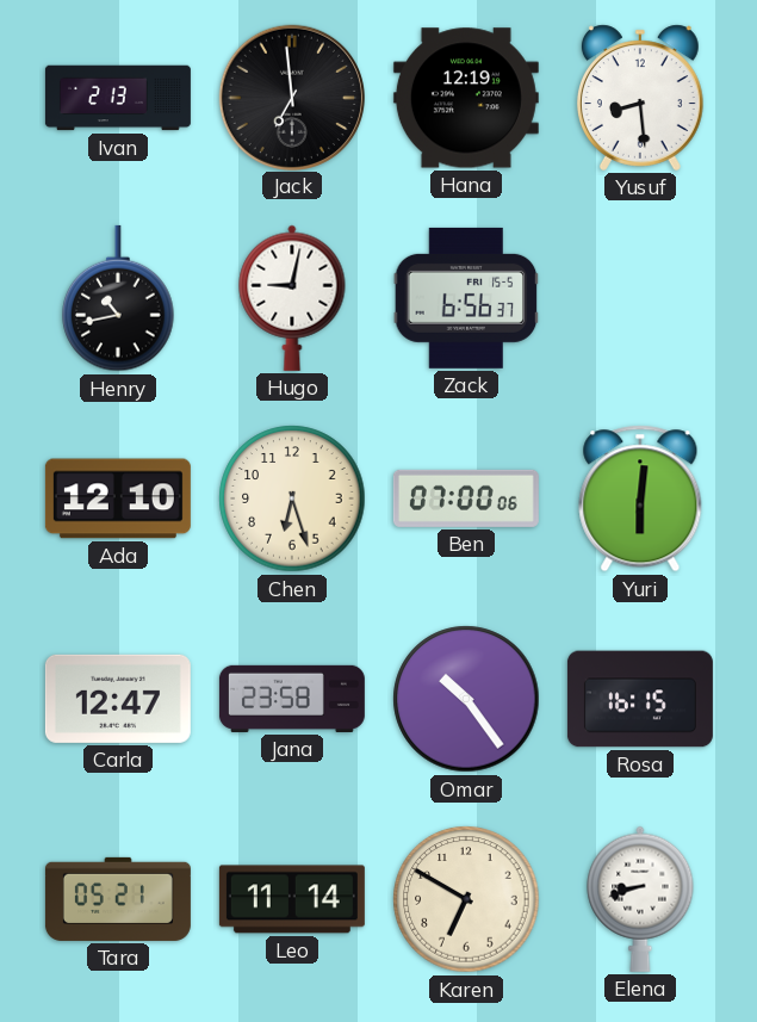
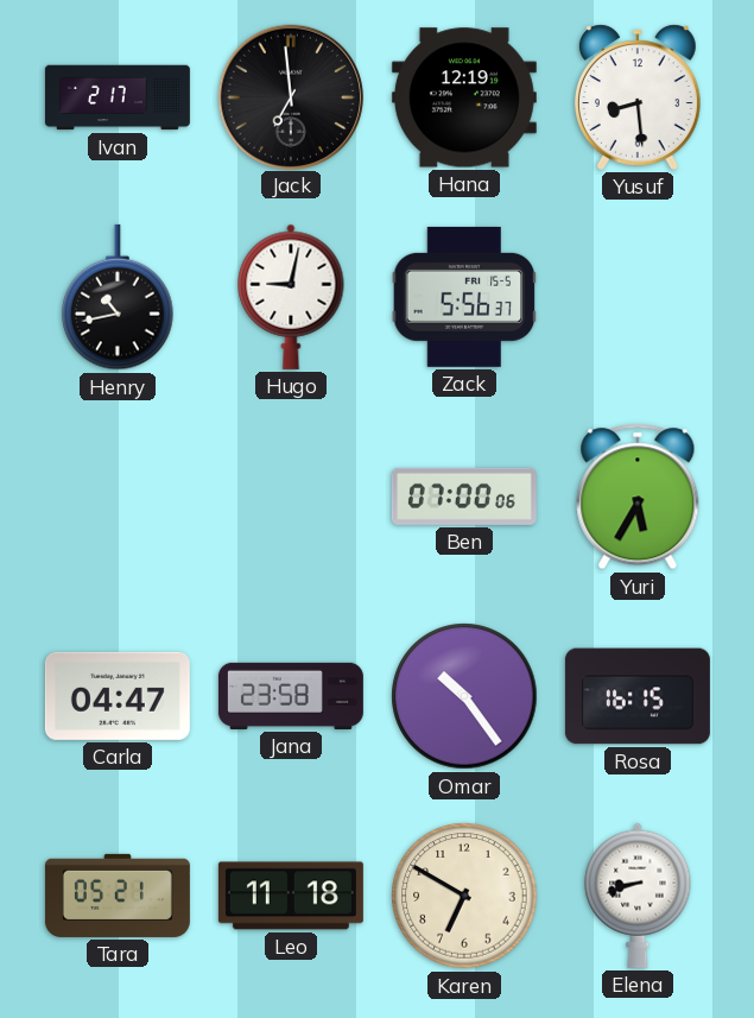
Ivan: 2:13 -> 2:17 (118, 97)
Zack: 6:56 -> 5:56 (464, 297)
Ada: 12:10 -> none (118, 498)
Chen: 6:27 -> none (292, 498)
Yuri: 6:01 -> 5:35 (638, 497)
Carla: 12:47 -> 04:47 (118, 696)
Leo: 11:14 -> 11:18 (291, 896)
